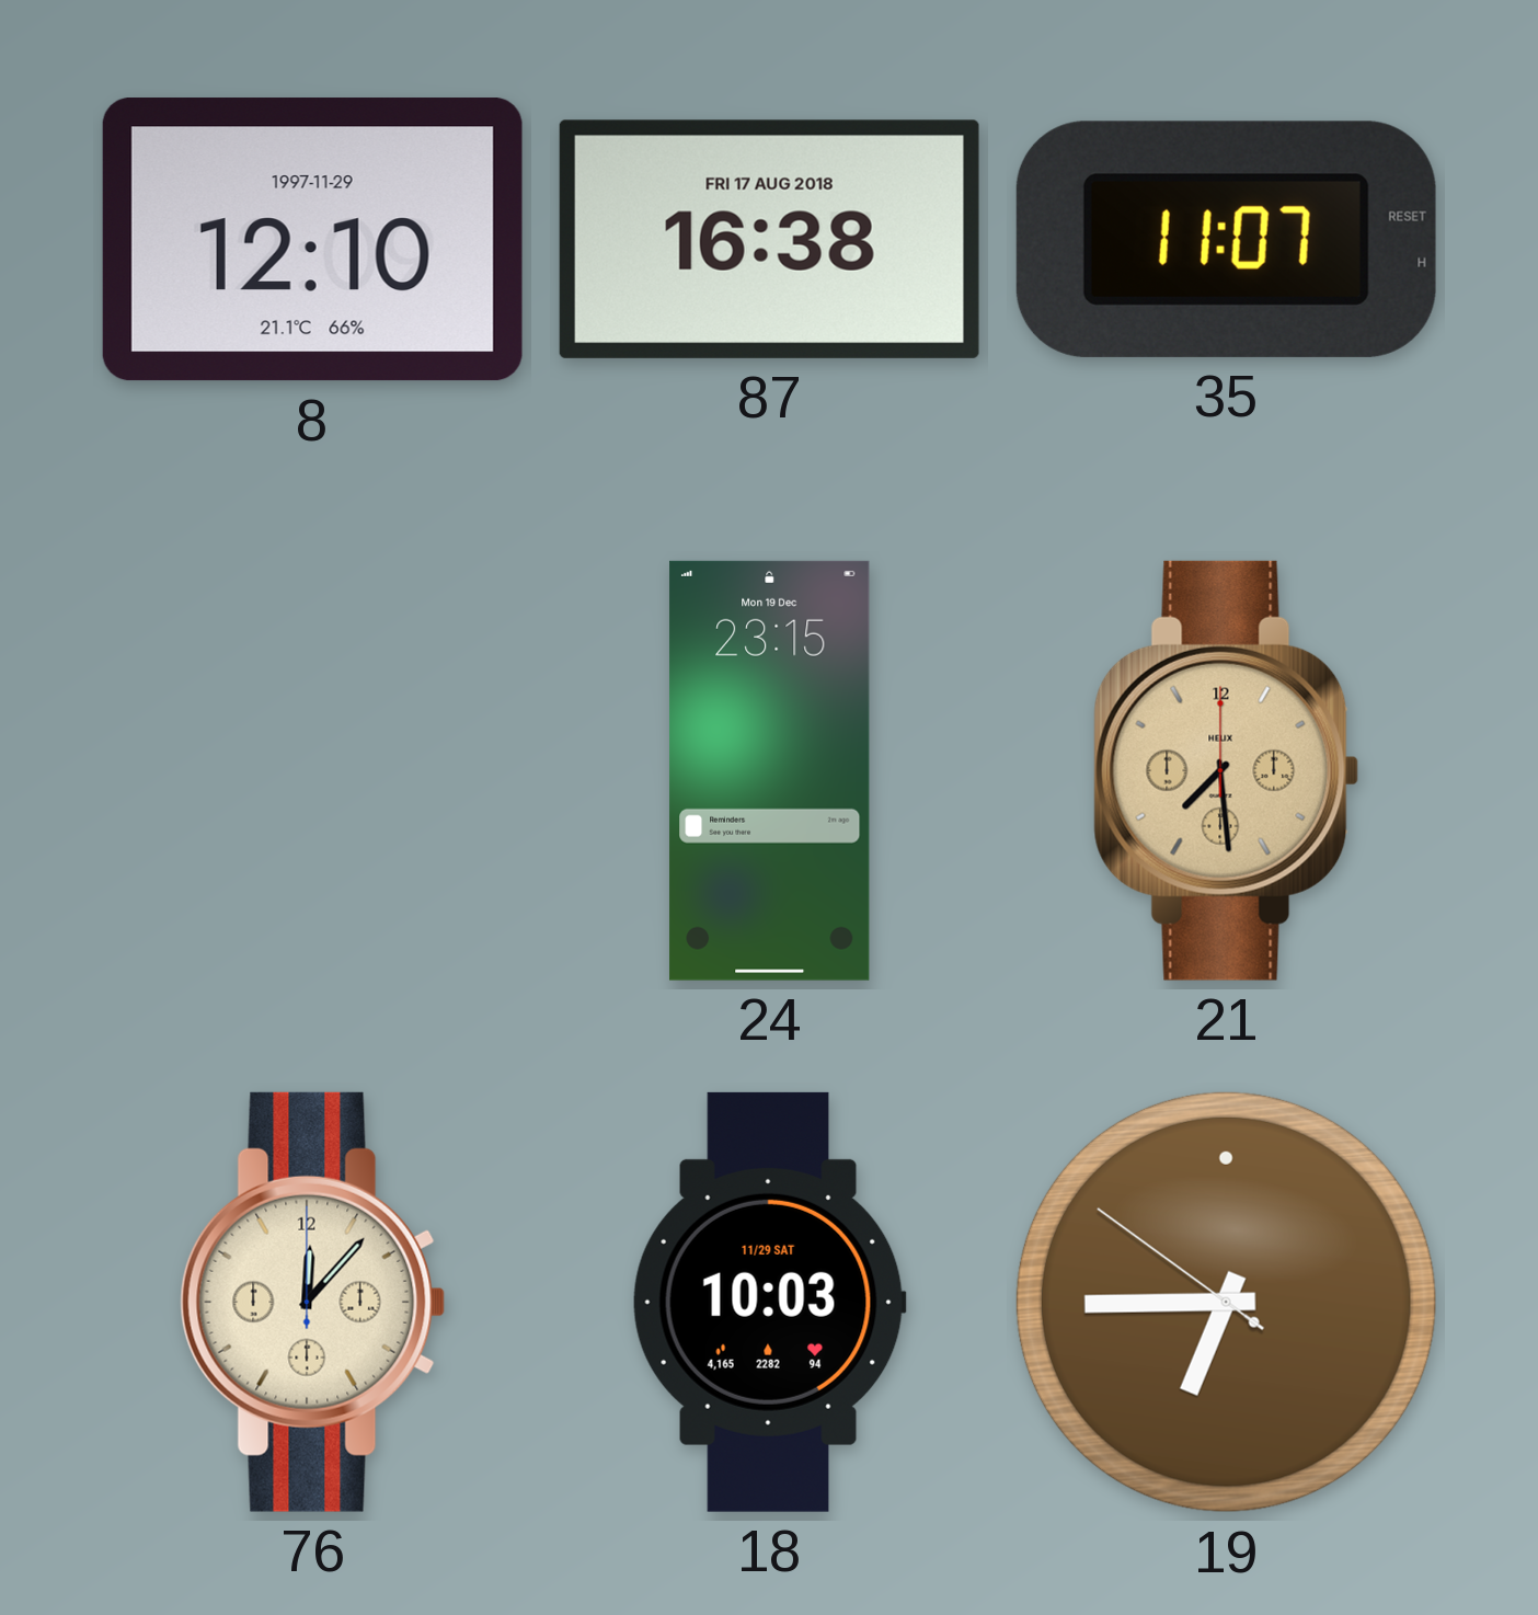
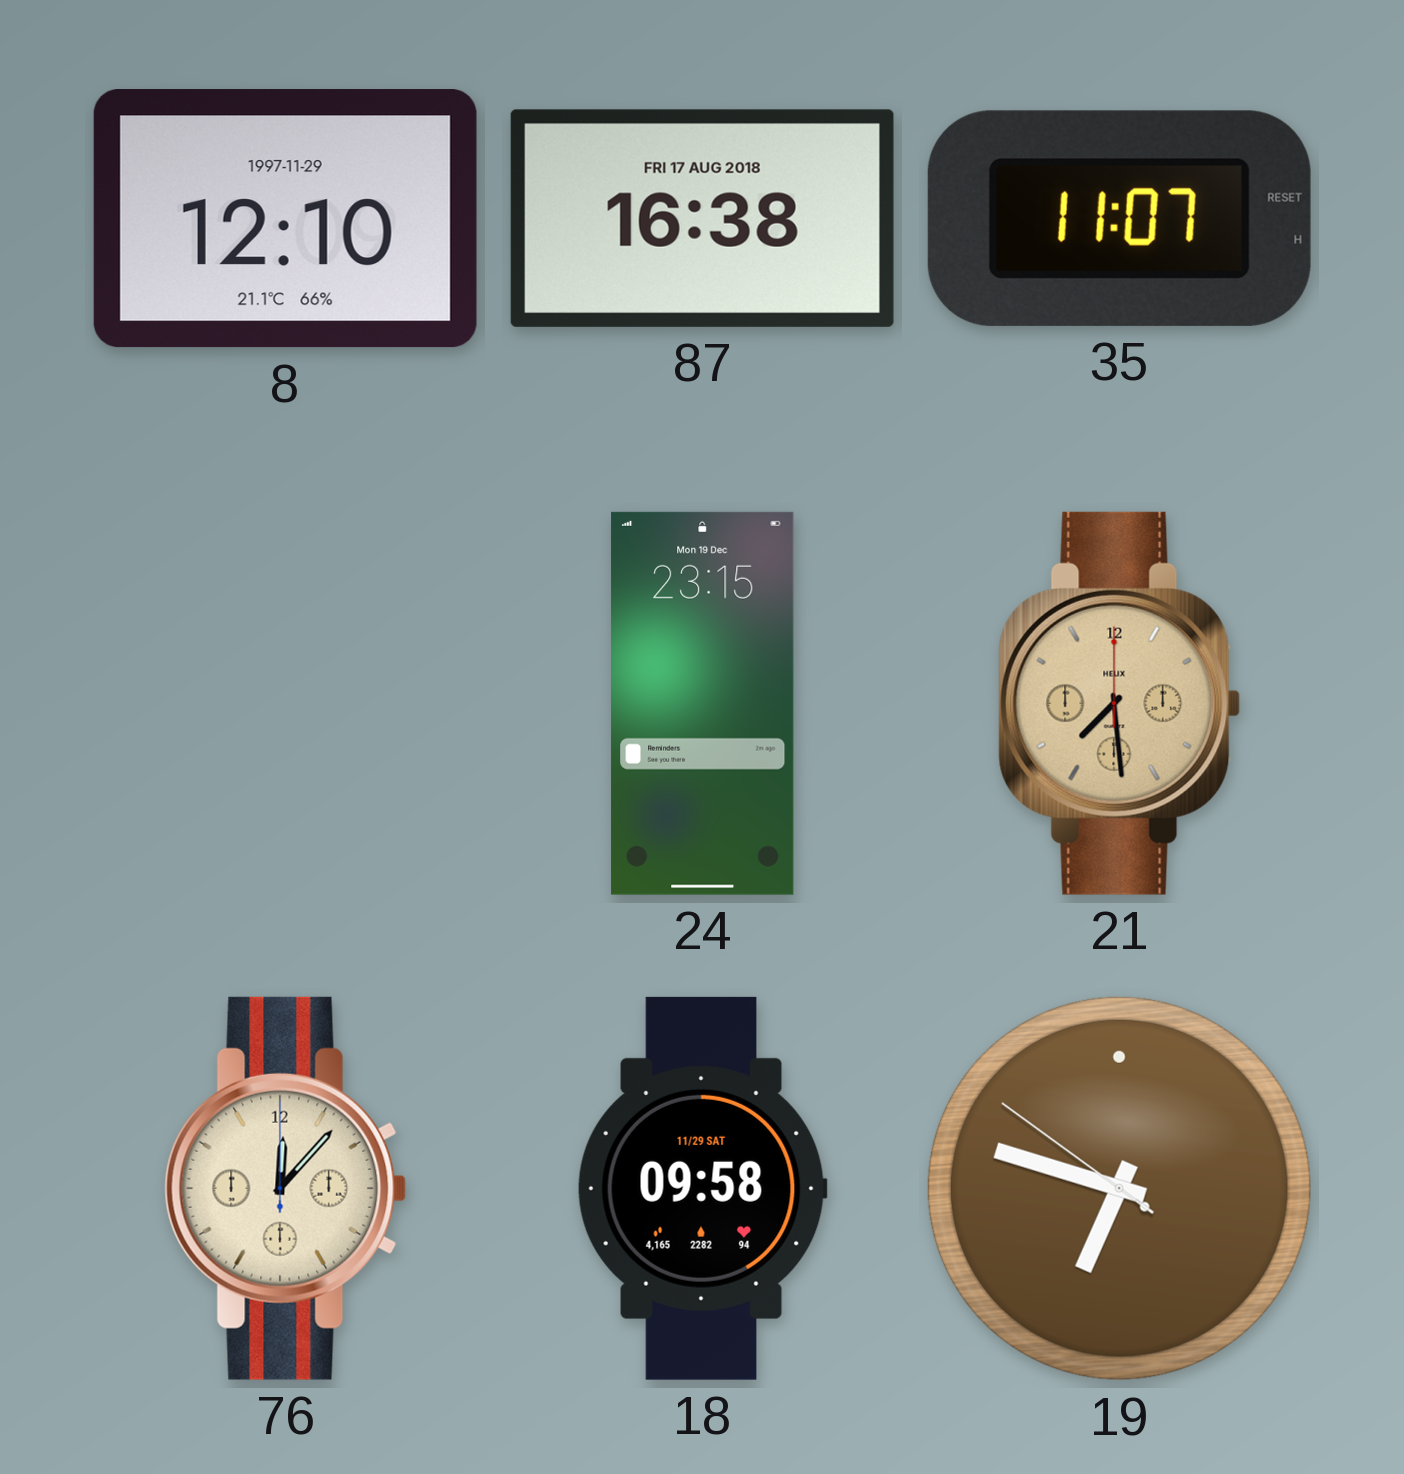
18: 10:03 -> 09:58 (702, 1188)
19: 6:44 -> 6:47 (1119, 1188)
